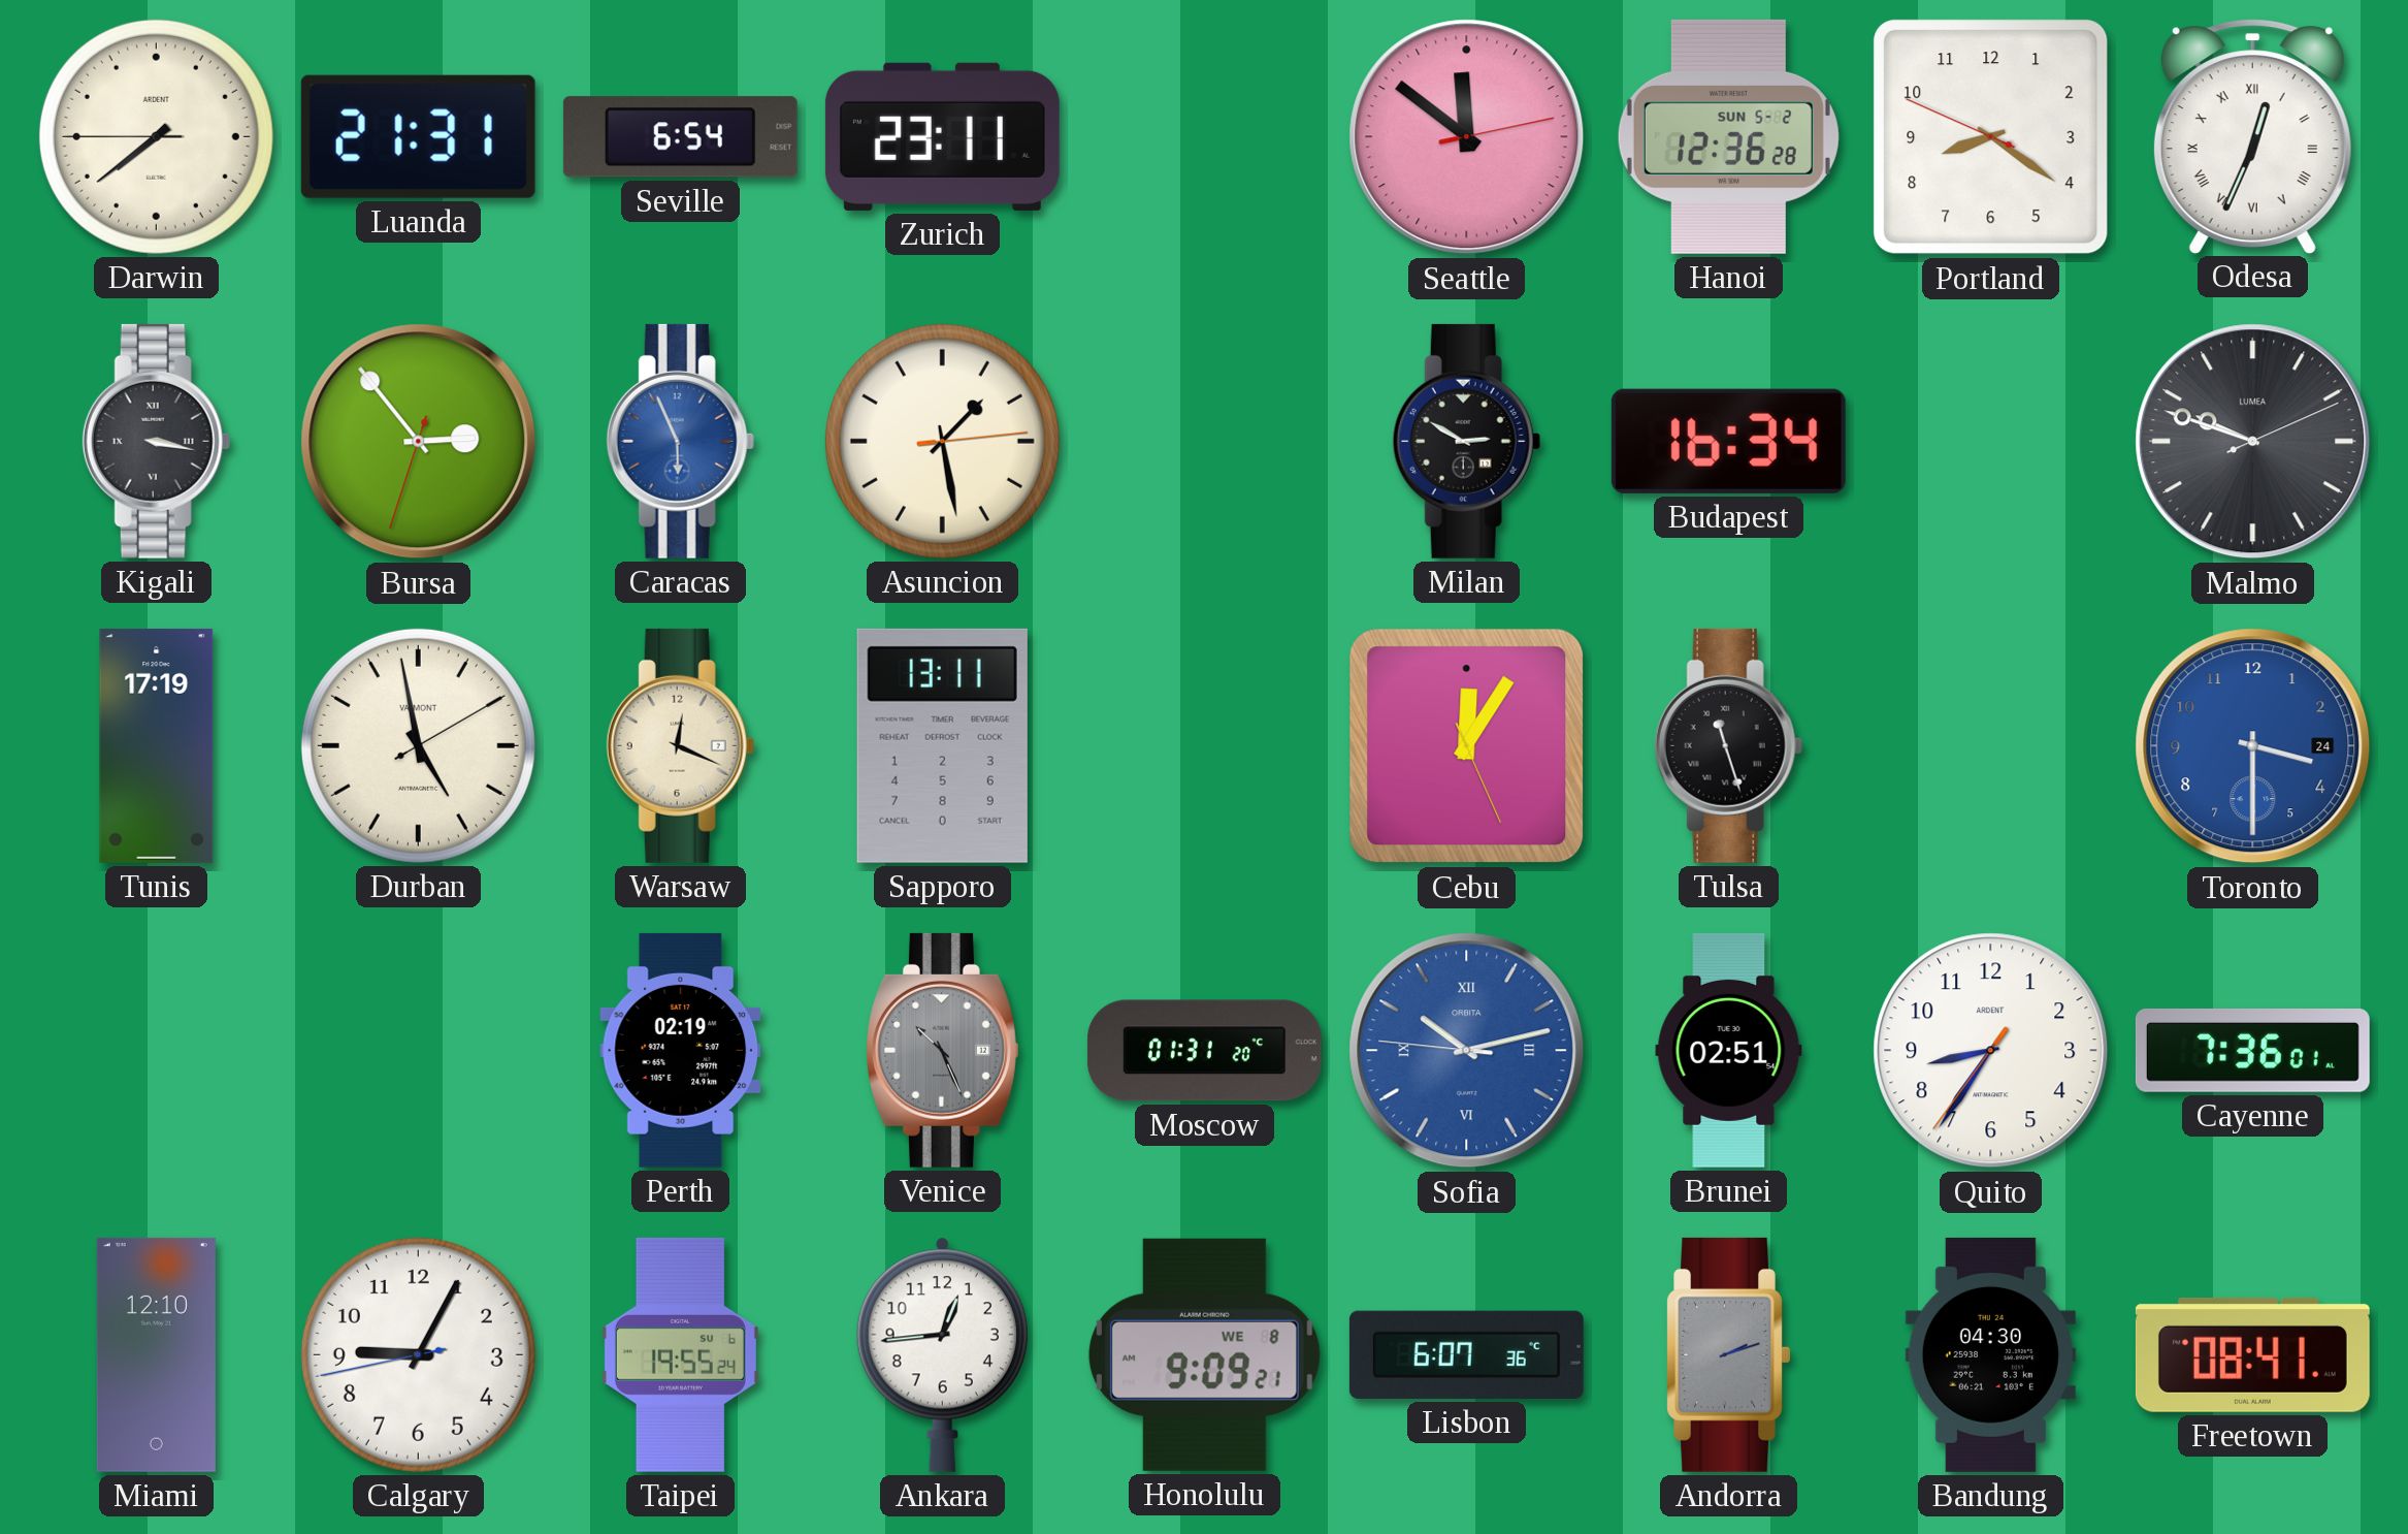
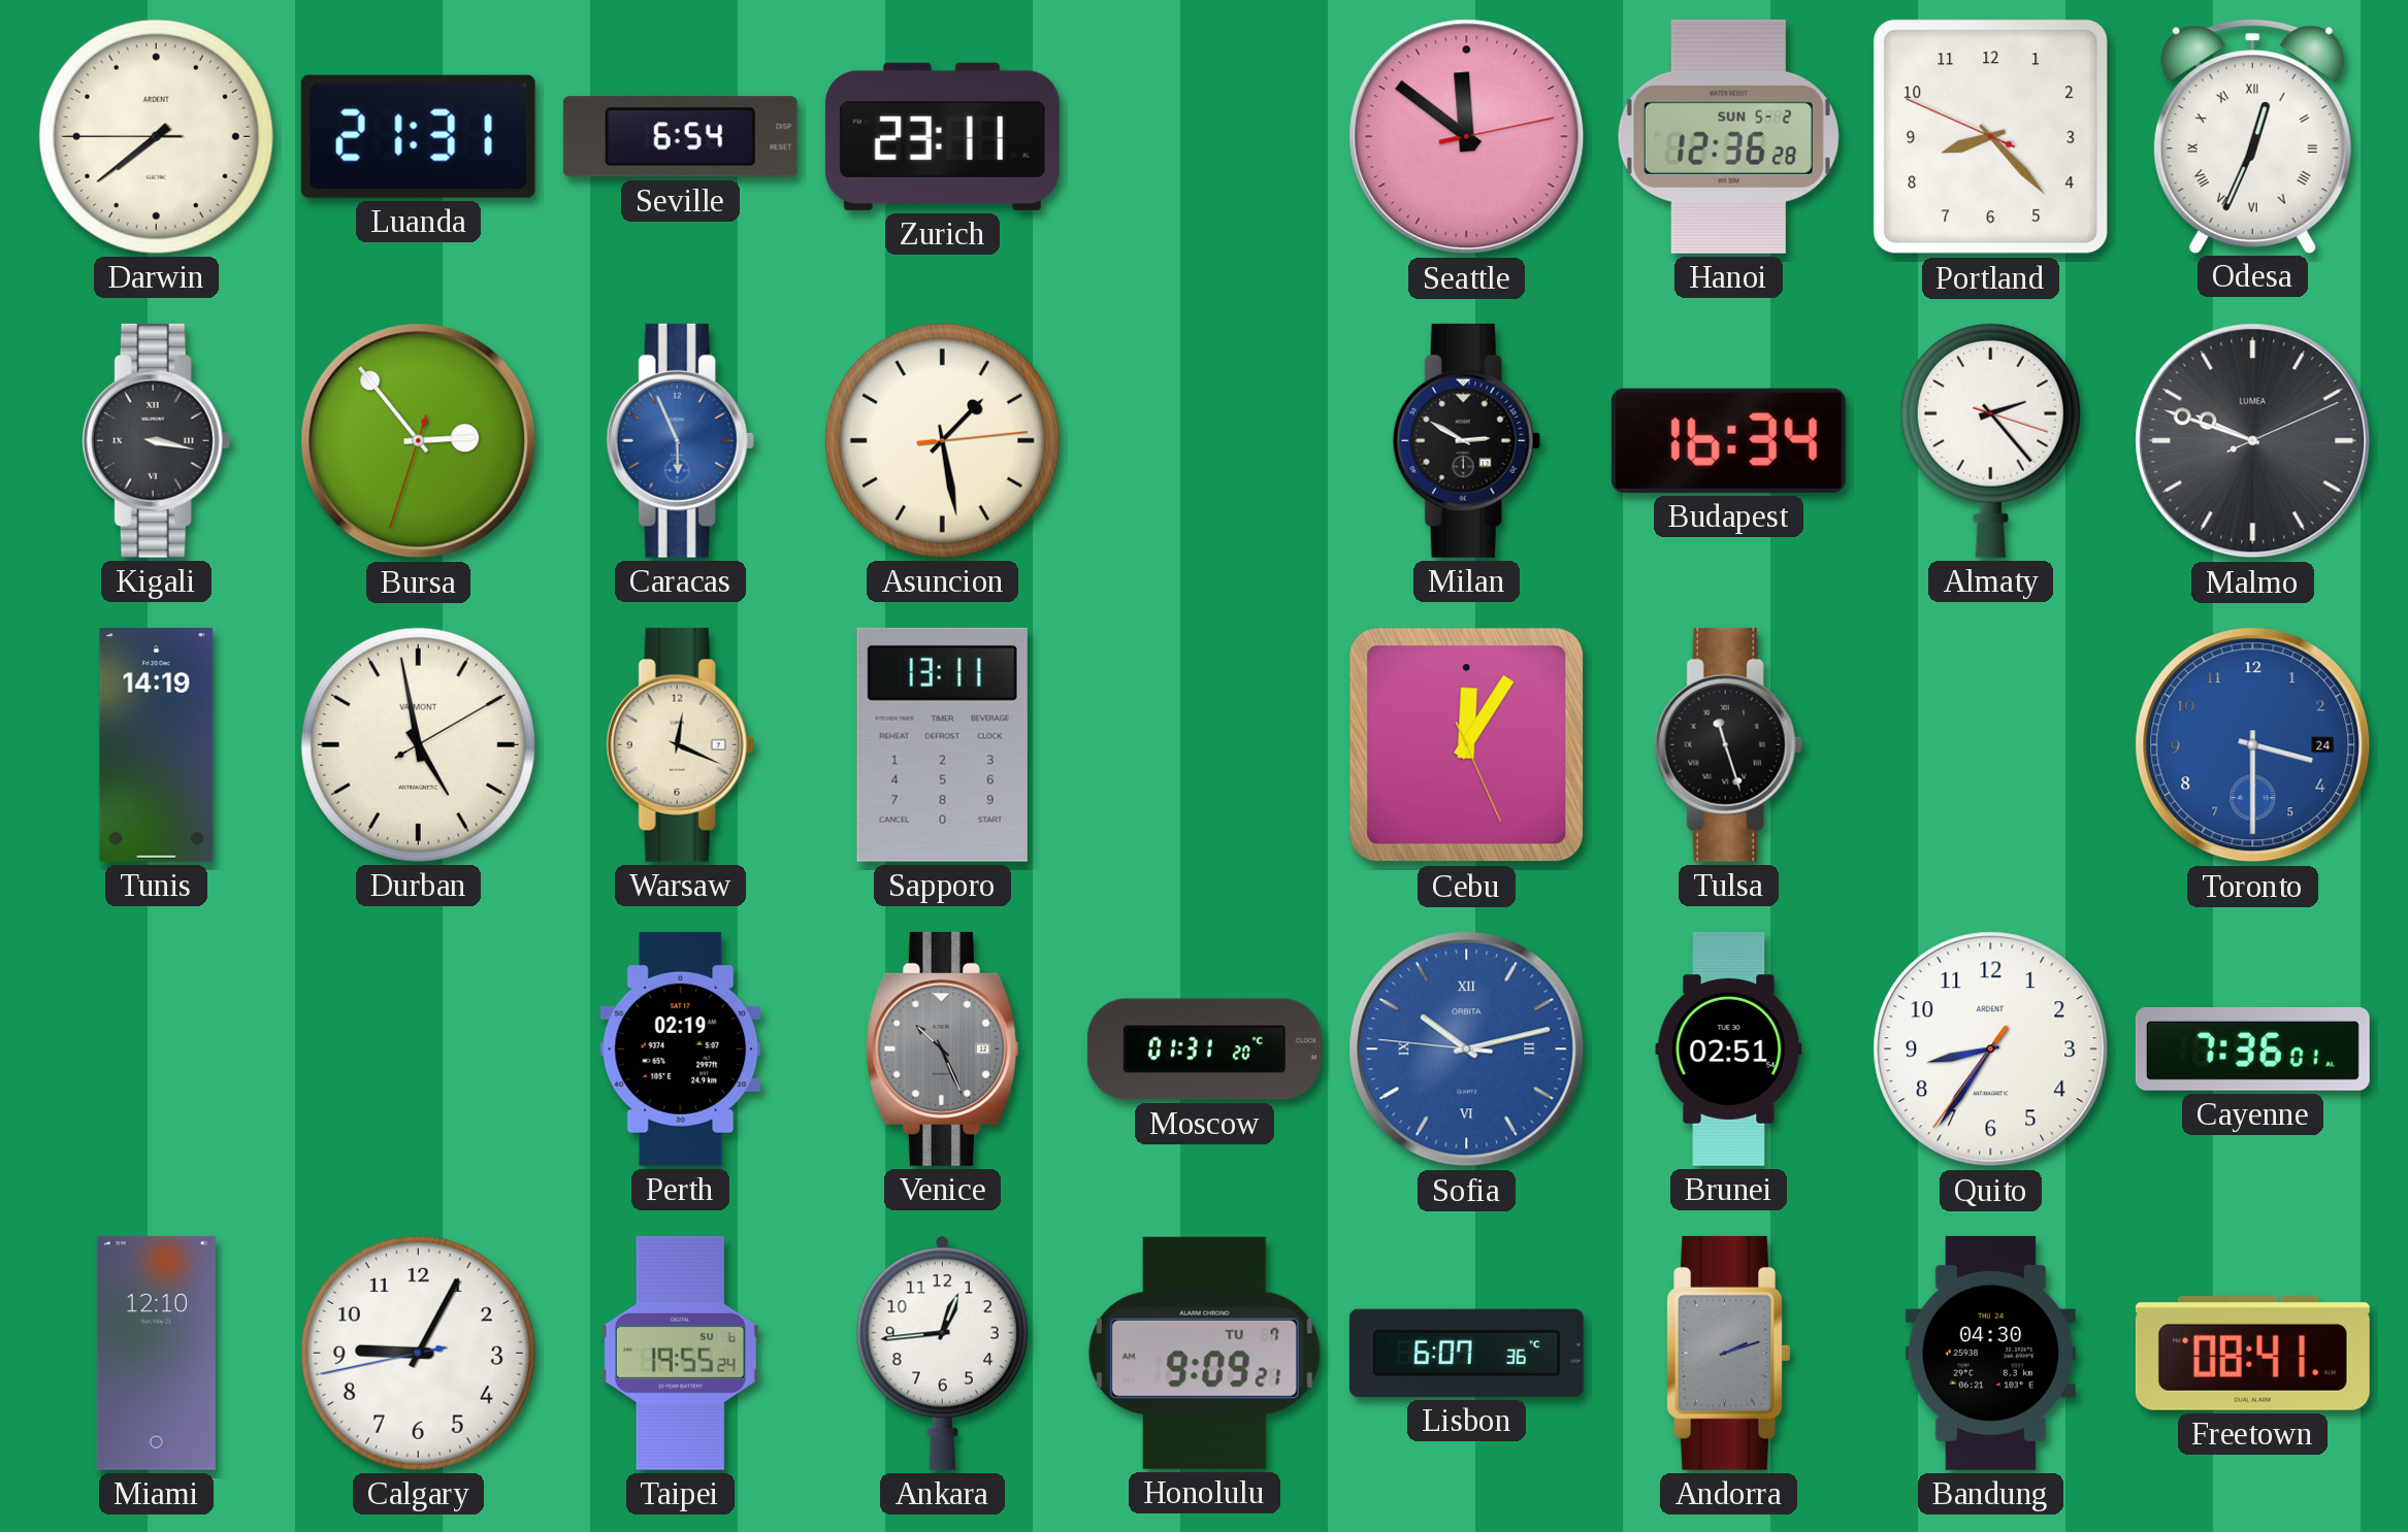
Portland: 8:20 -> 8:22 (1991, 137)
Almaty: none -> 2:23 (1990, 440)
Tunis: 17:19 -> 14:19 (157, 744)
Honolulu date: WE 8 -> TU 7 (1204, 1353)
